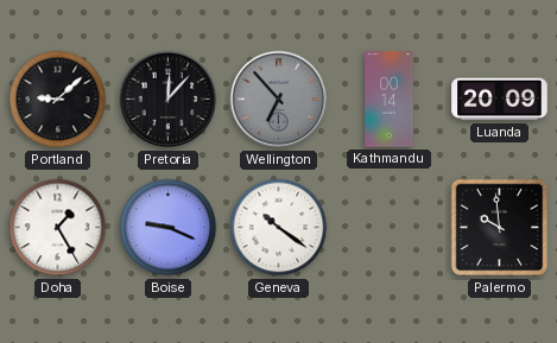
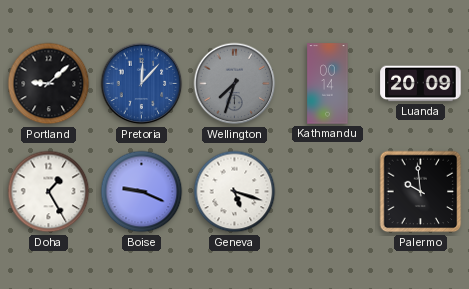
Pretoria dial: black -> blue (142, 84)
Wellington: 6:53 -> 7:33 (235, 84)
Geneva: 10:21 -> 5:18 (235, 192)
